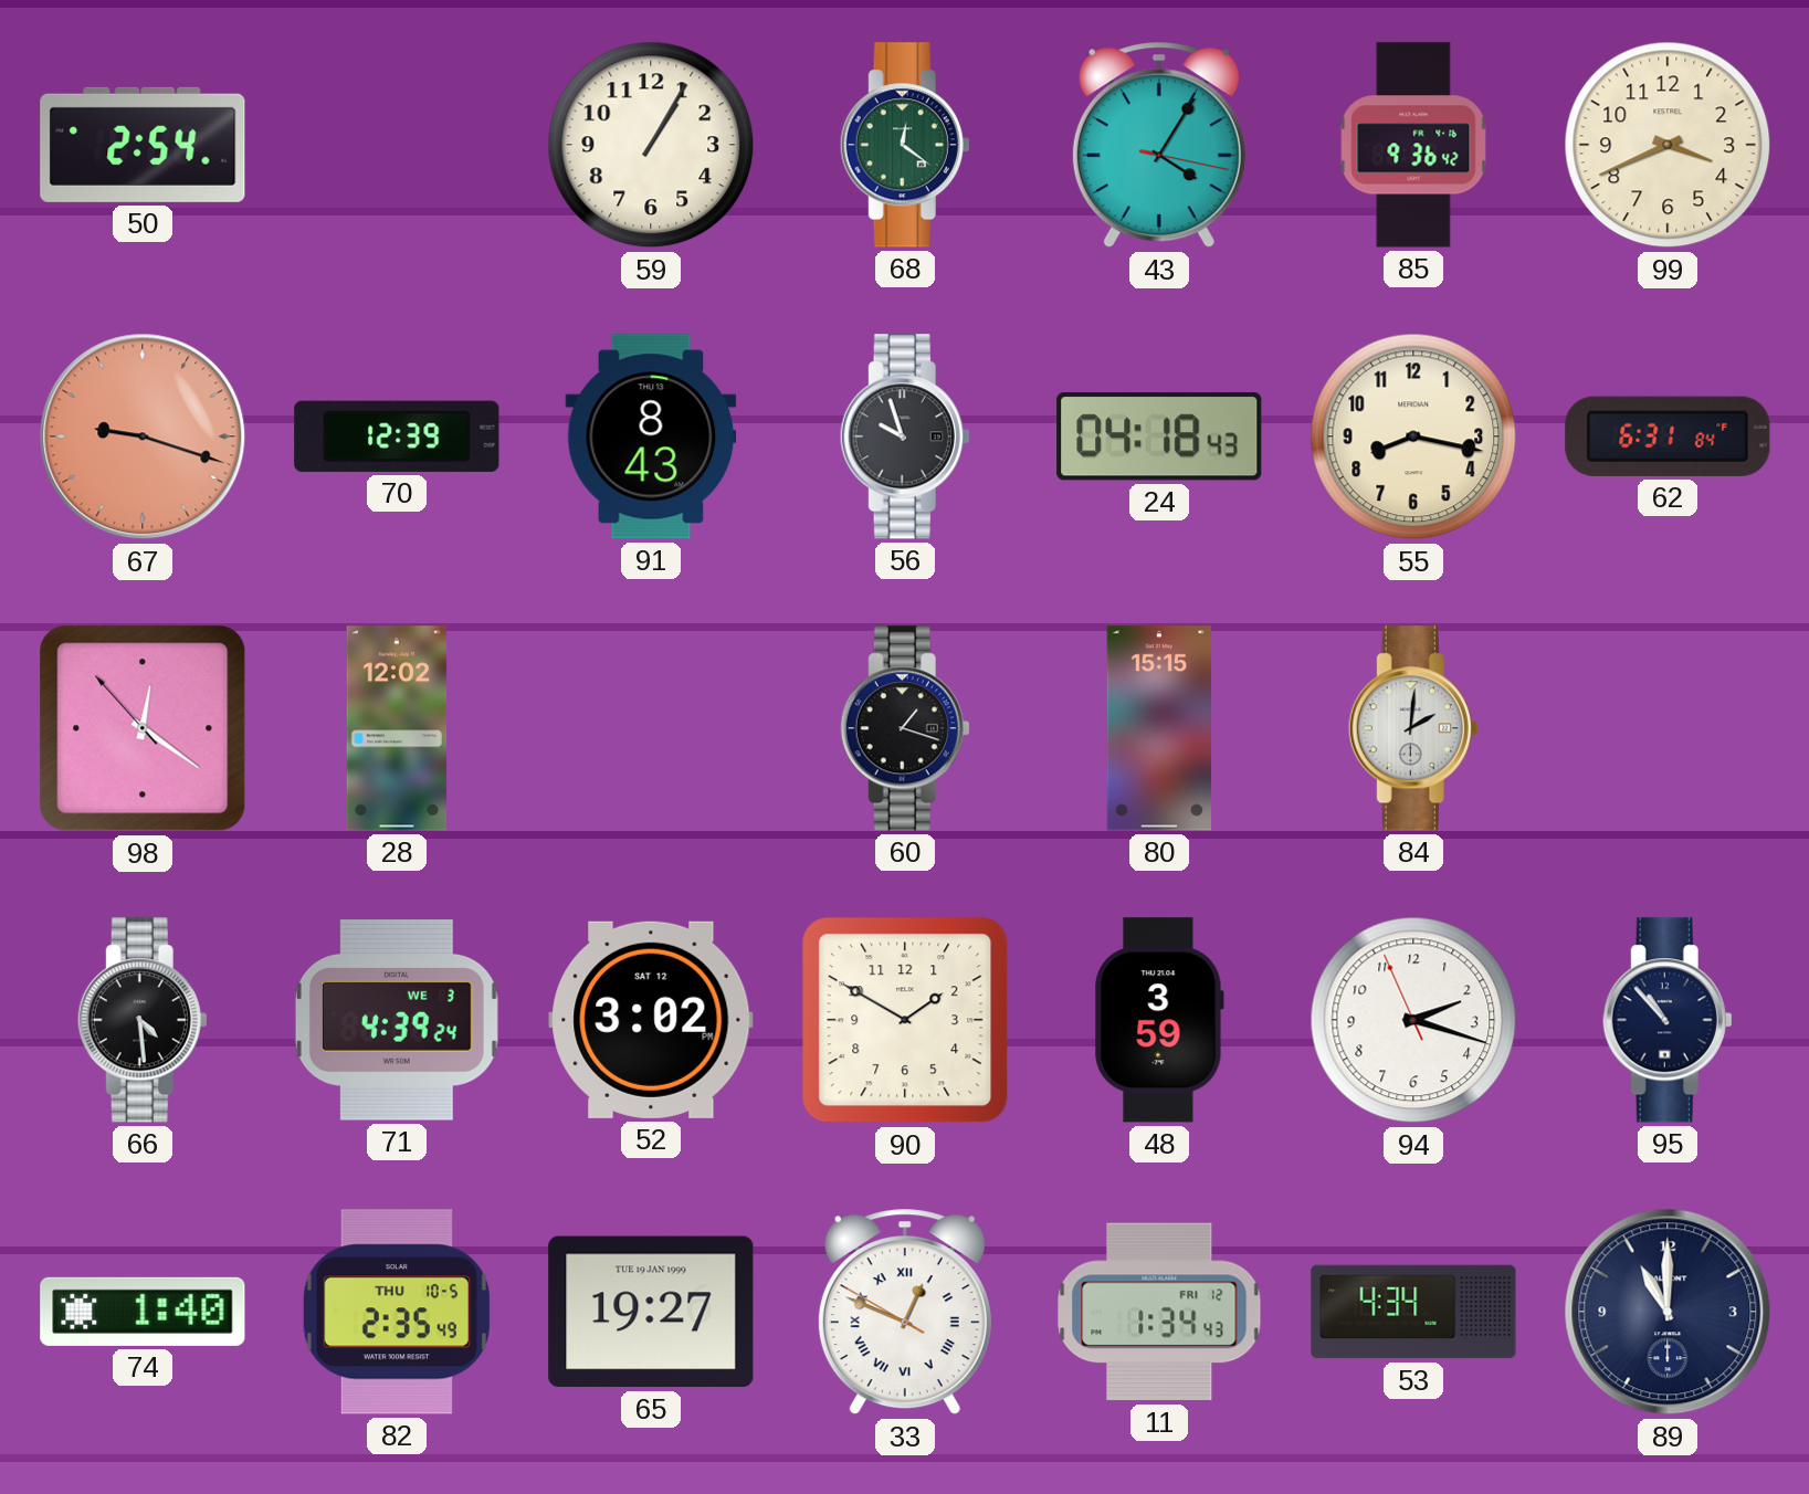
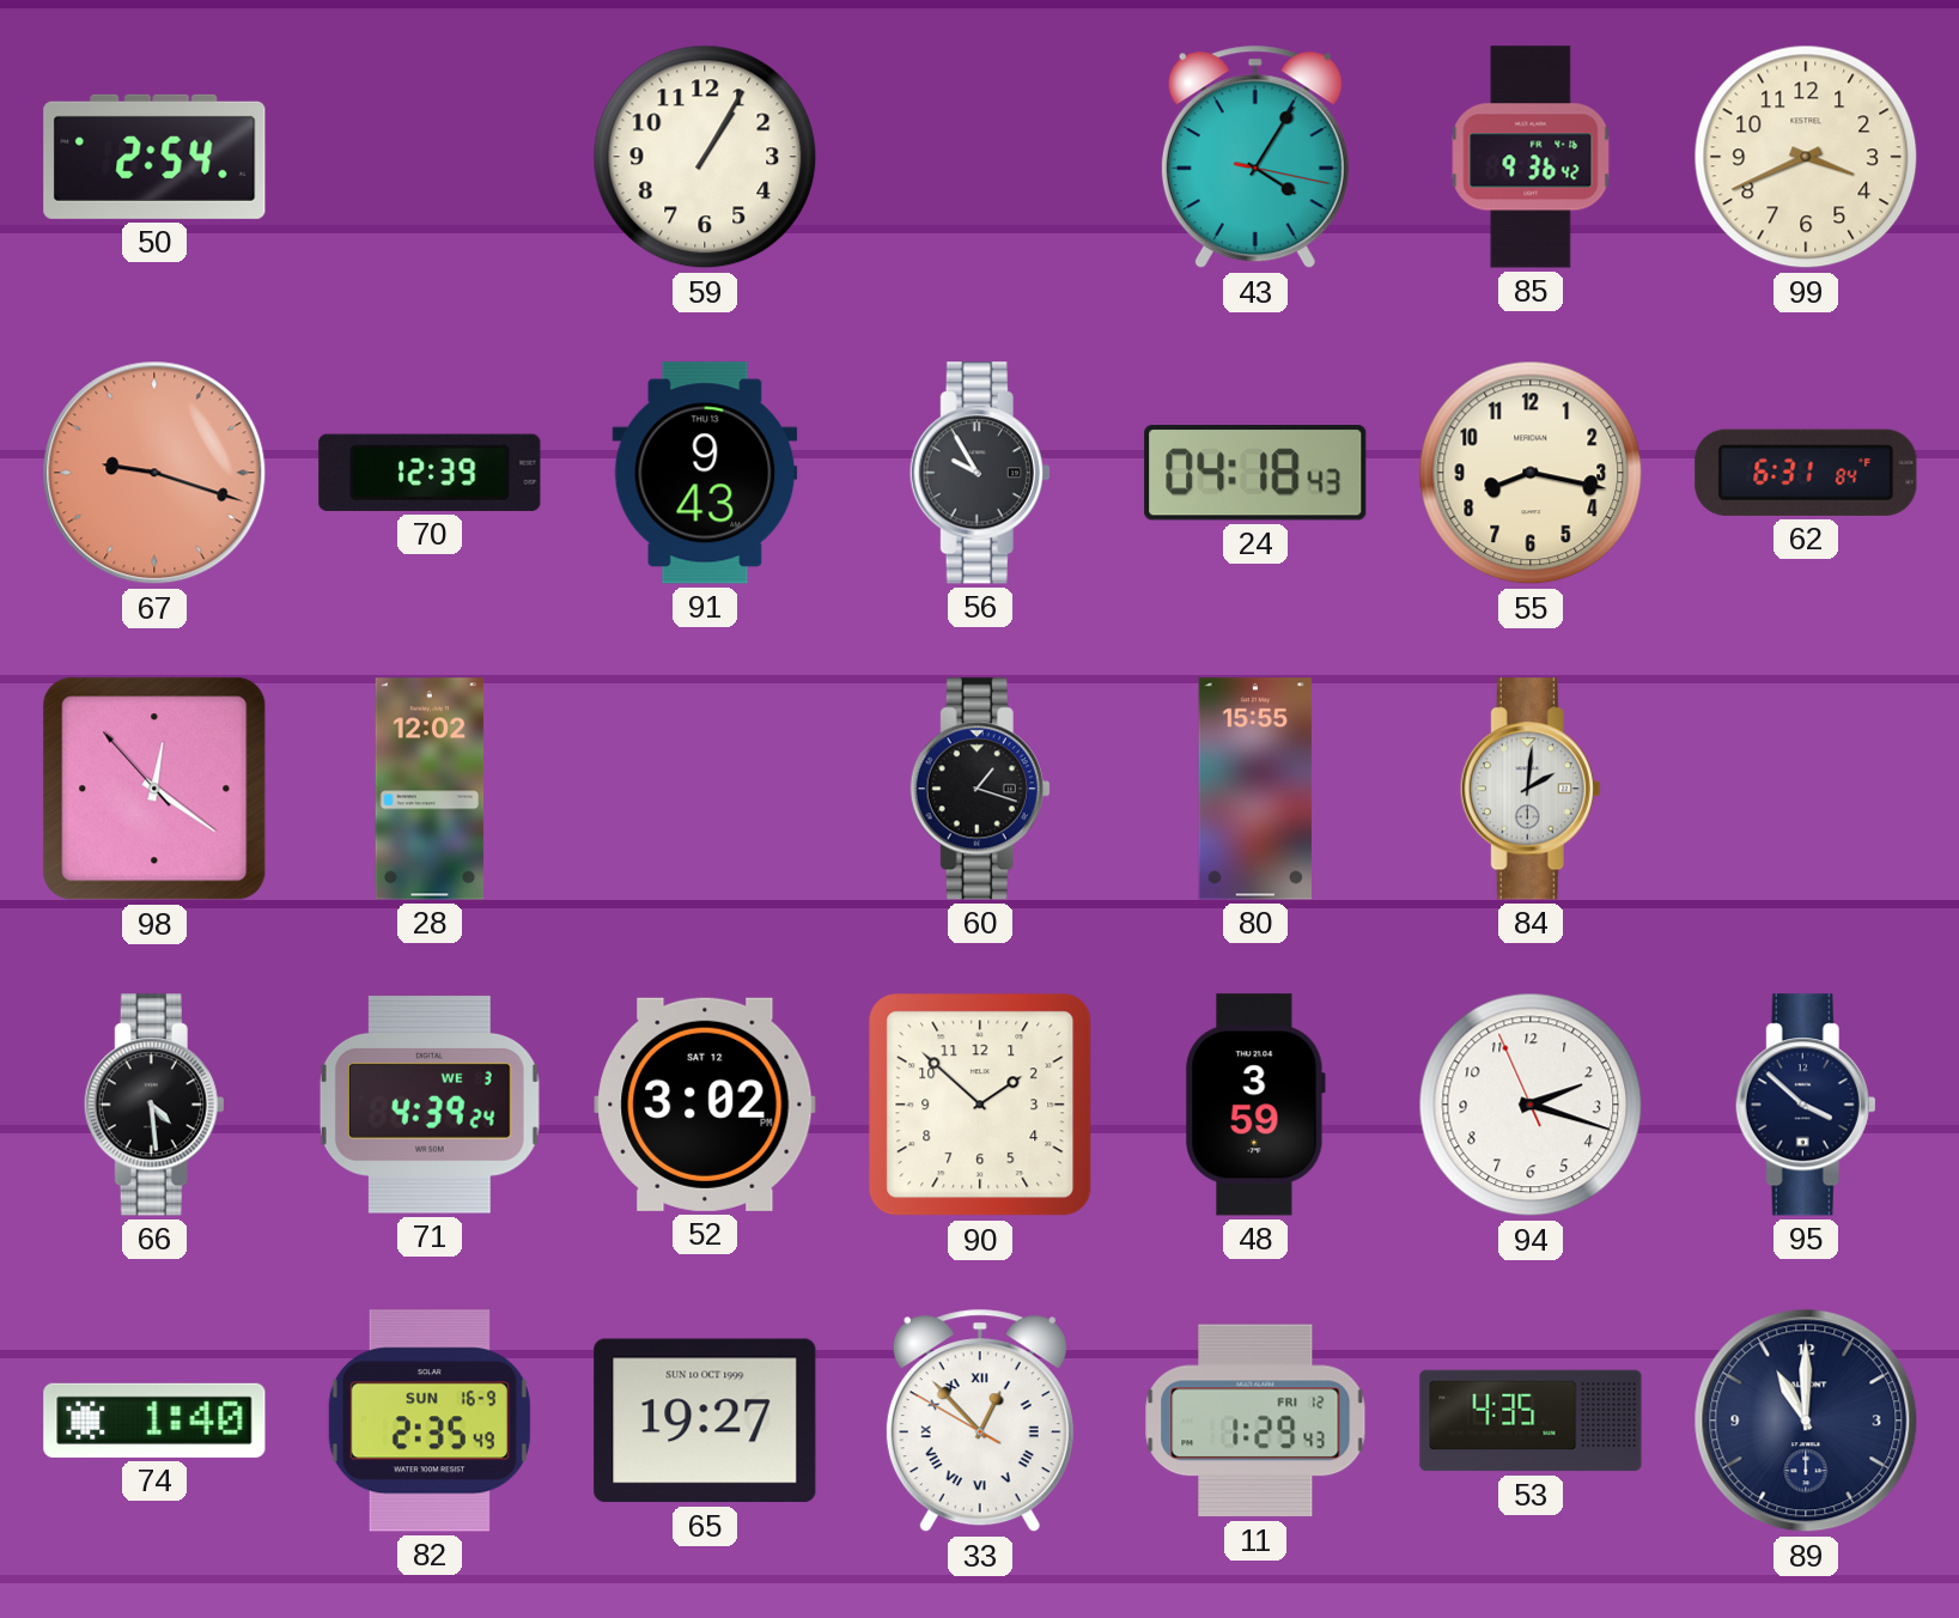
68: 12:21 -> none (905, 145)
91: 8:43 -> 9:43 (705, 473)
56: 9:57 -> 9:55 (980, 473)
80: 15:15 -> 15:55 (1255, 789)
90: 1:50 -> 1:52 (980, 1105)
95: 10:53 -> 3:52 (1806, 1105)
82 date: THU 10-5 -> SUN 16-9 (430, 1421)
65 date: TUE 19 JAN 1999 -> SUN 10 OCT 1999 (705, 1421)
33: 12:48 -> 12:52 (980, 1421)
11: 1:34 -> 1:29 (1255, 1421)
53: 4:34 -> 4:35 (1531, 1421)
